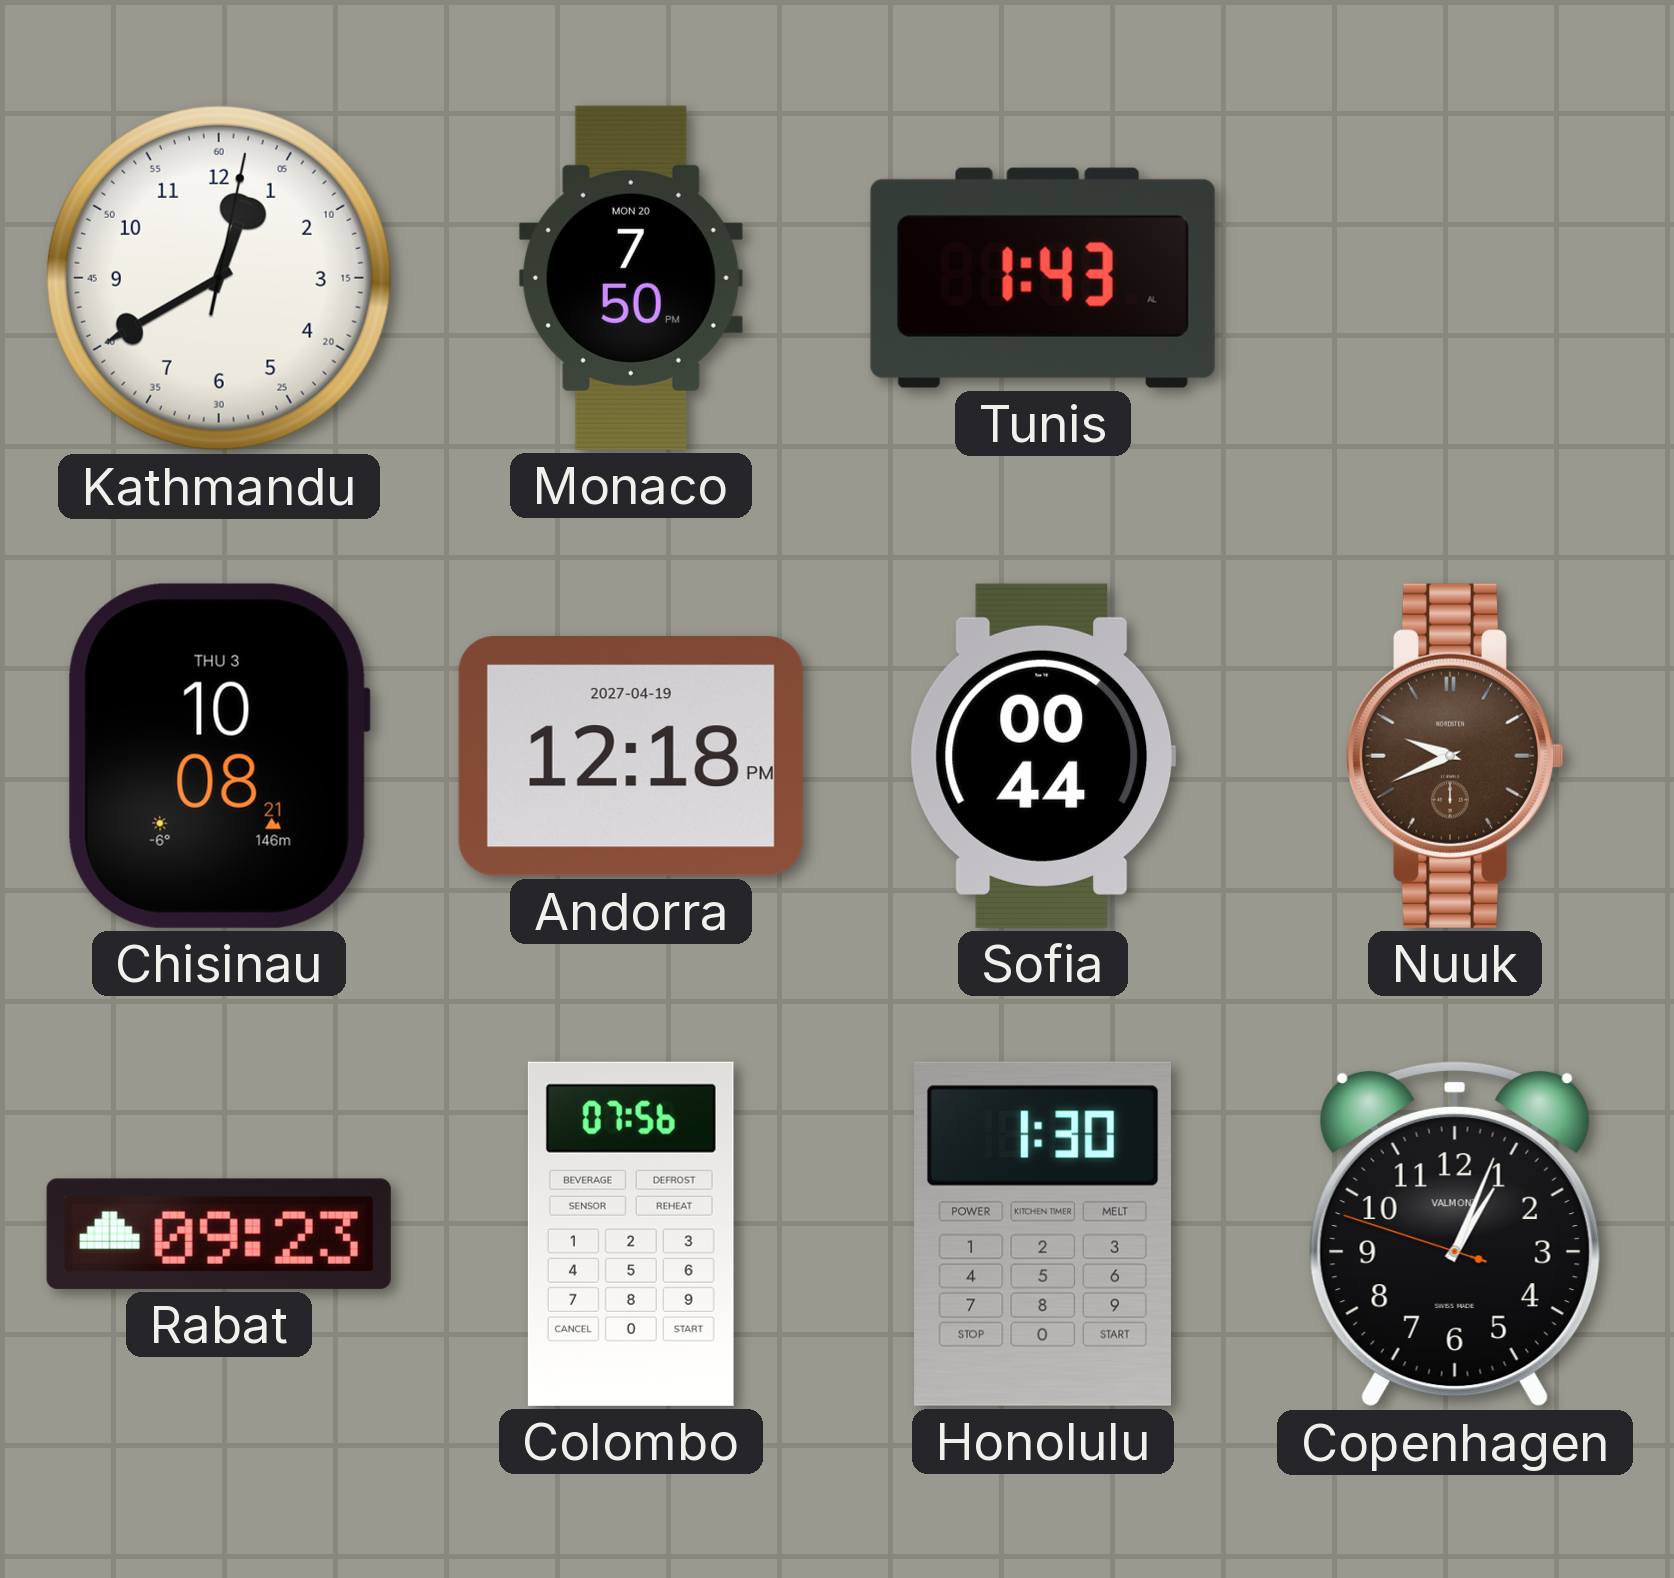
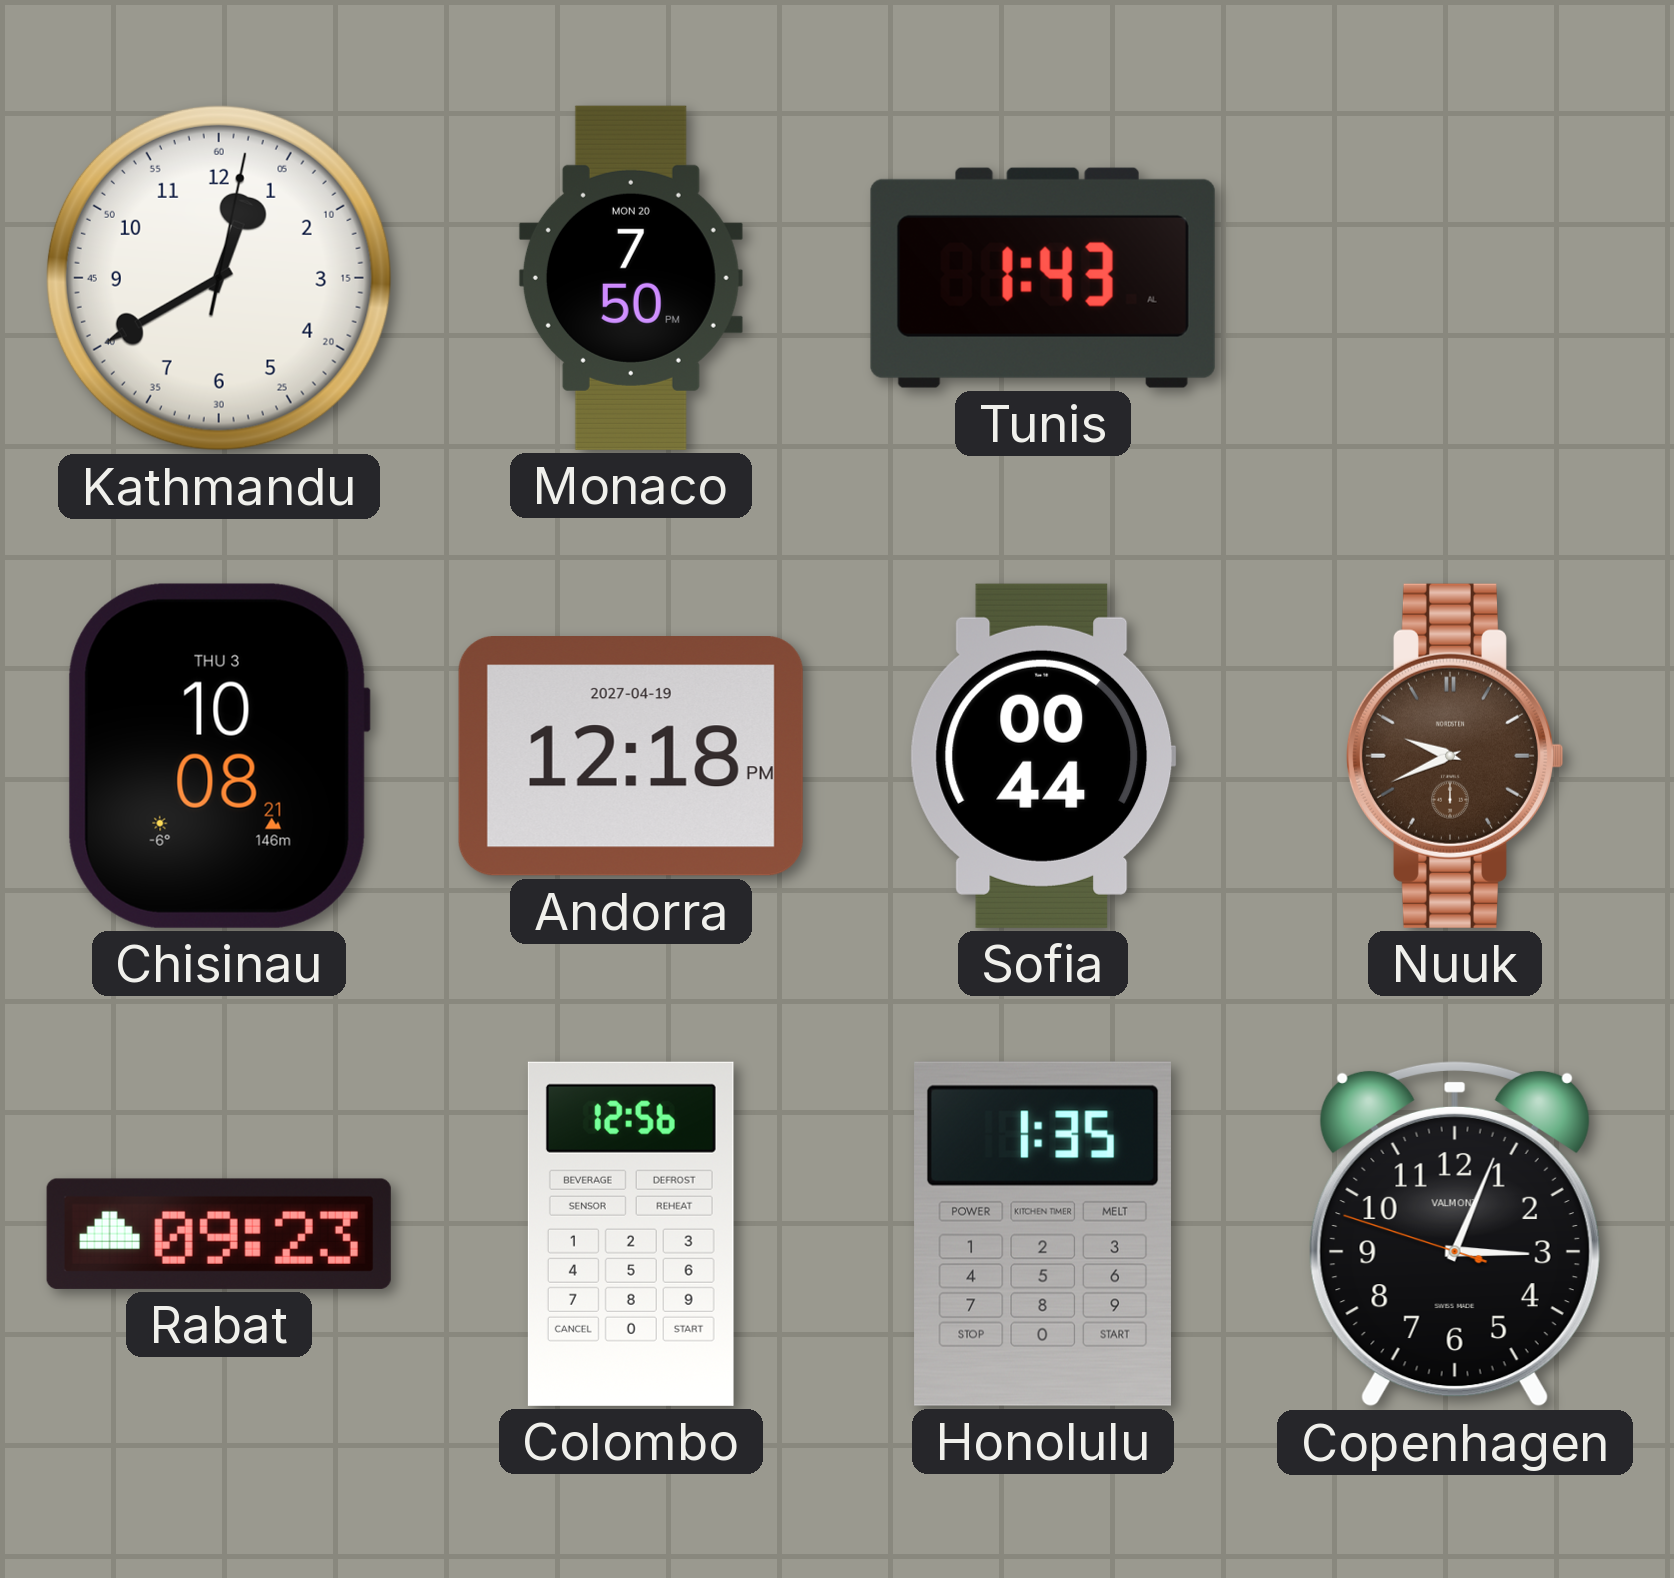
Colombo: 07:56 -> 12:56 (631, 1234)
Honolulu: 1:30 -> 1:35 (1043, 1234)
Copenhagen: 1:03 -> 3:03 (1455, 1234)
